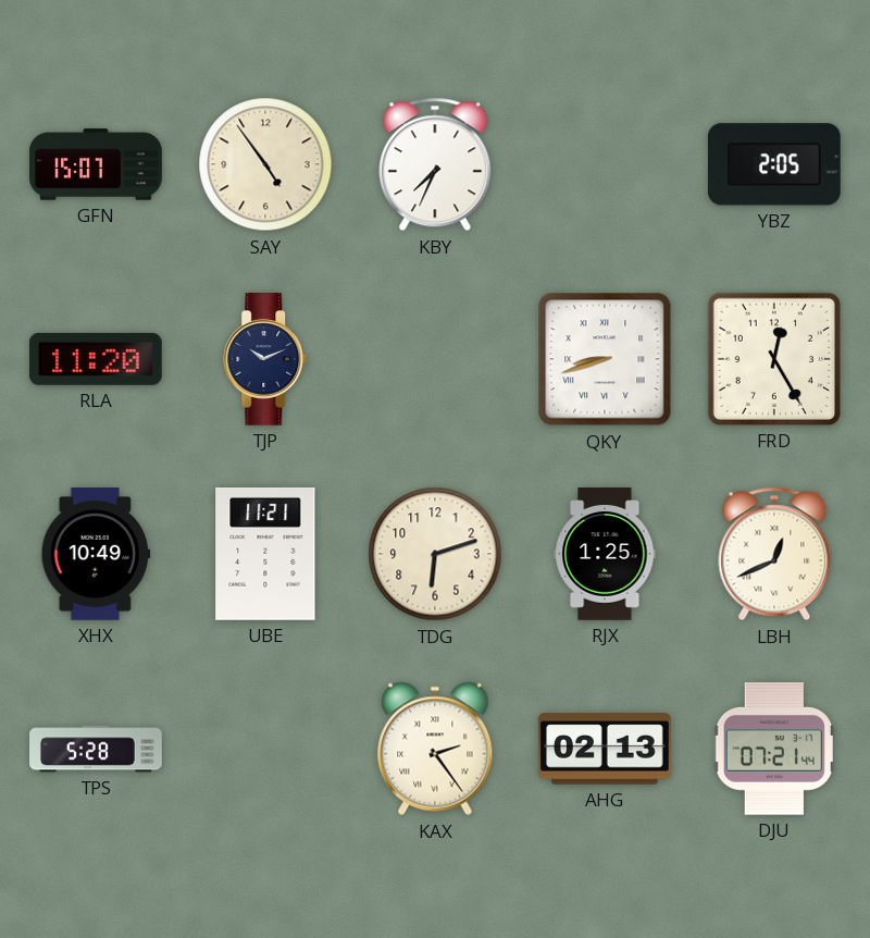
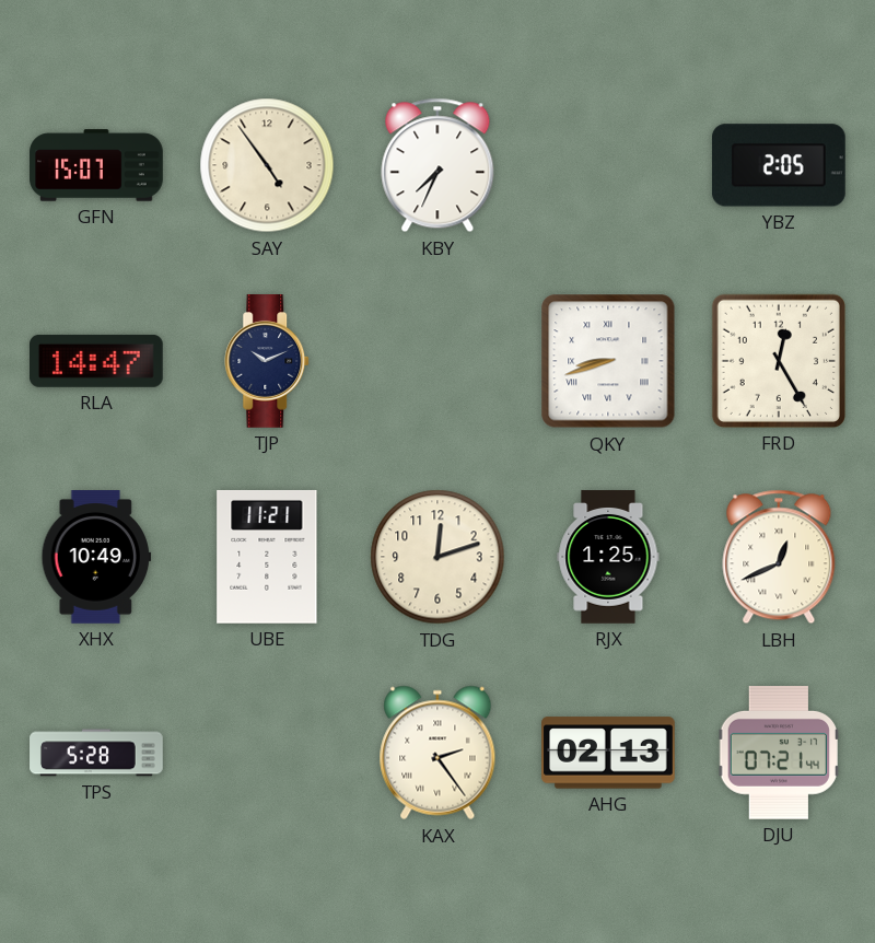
RLA: 11:20 -> 14:47 (97, 361)
TDG: 6:12 -> 12:12 (437, 557)
